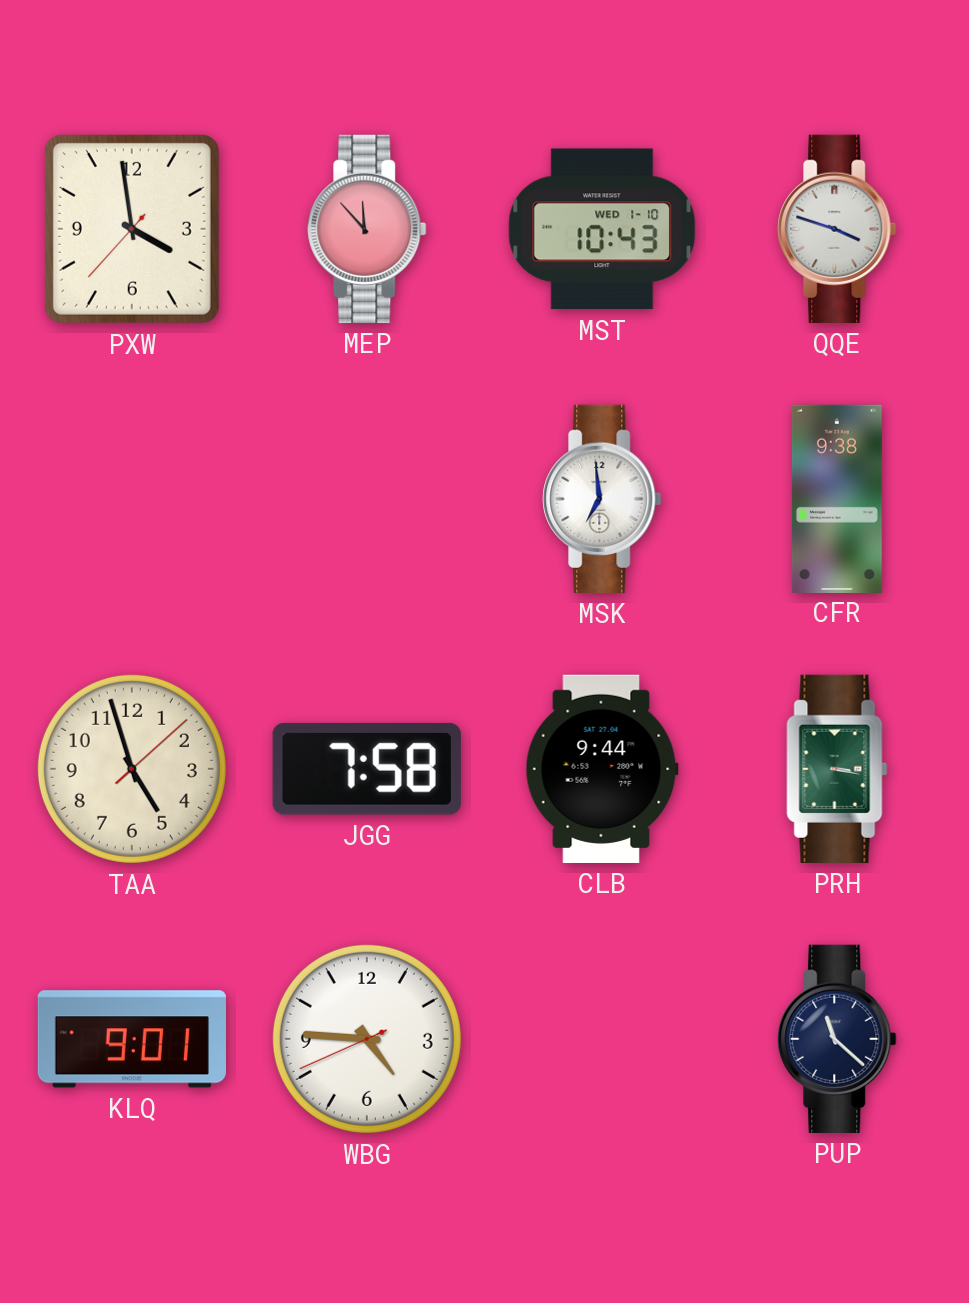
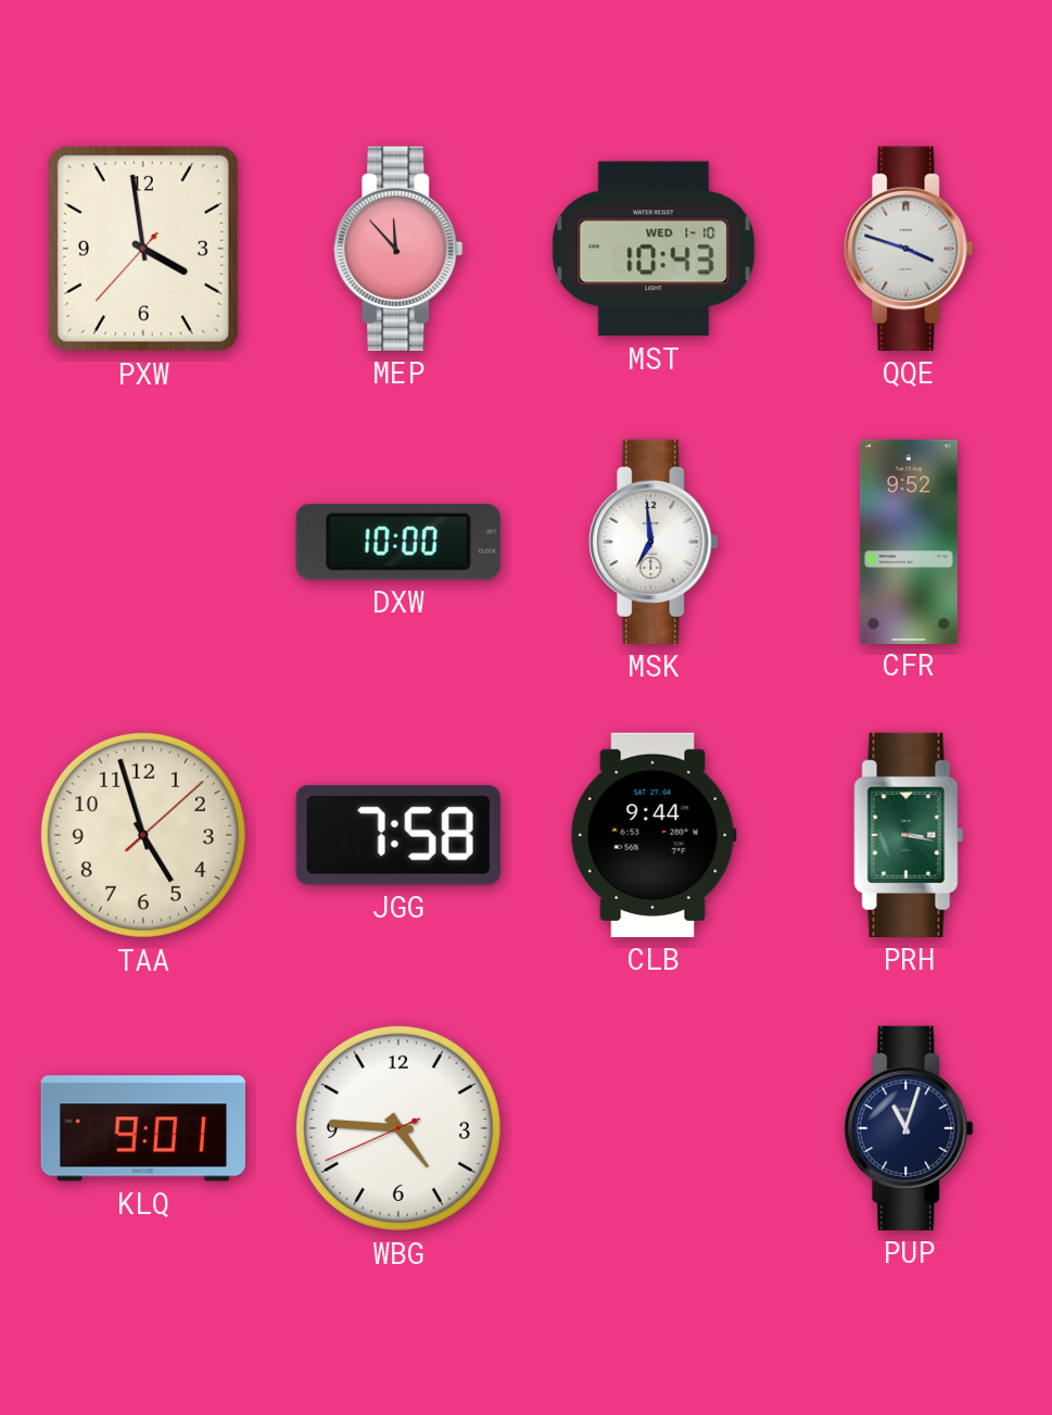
DXW: none -> 10:00 (398, 542)
CFR: 9:38 -> 9:52 (909, 541)
PUP: 11:22 -> 11:03 (909, 1128)
